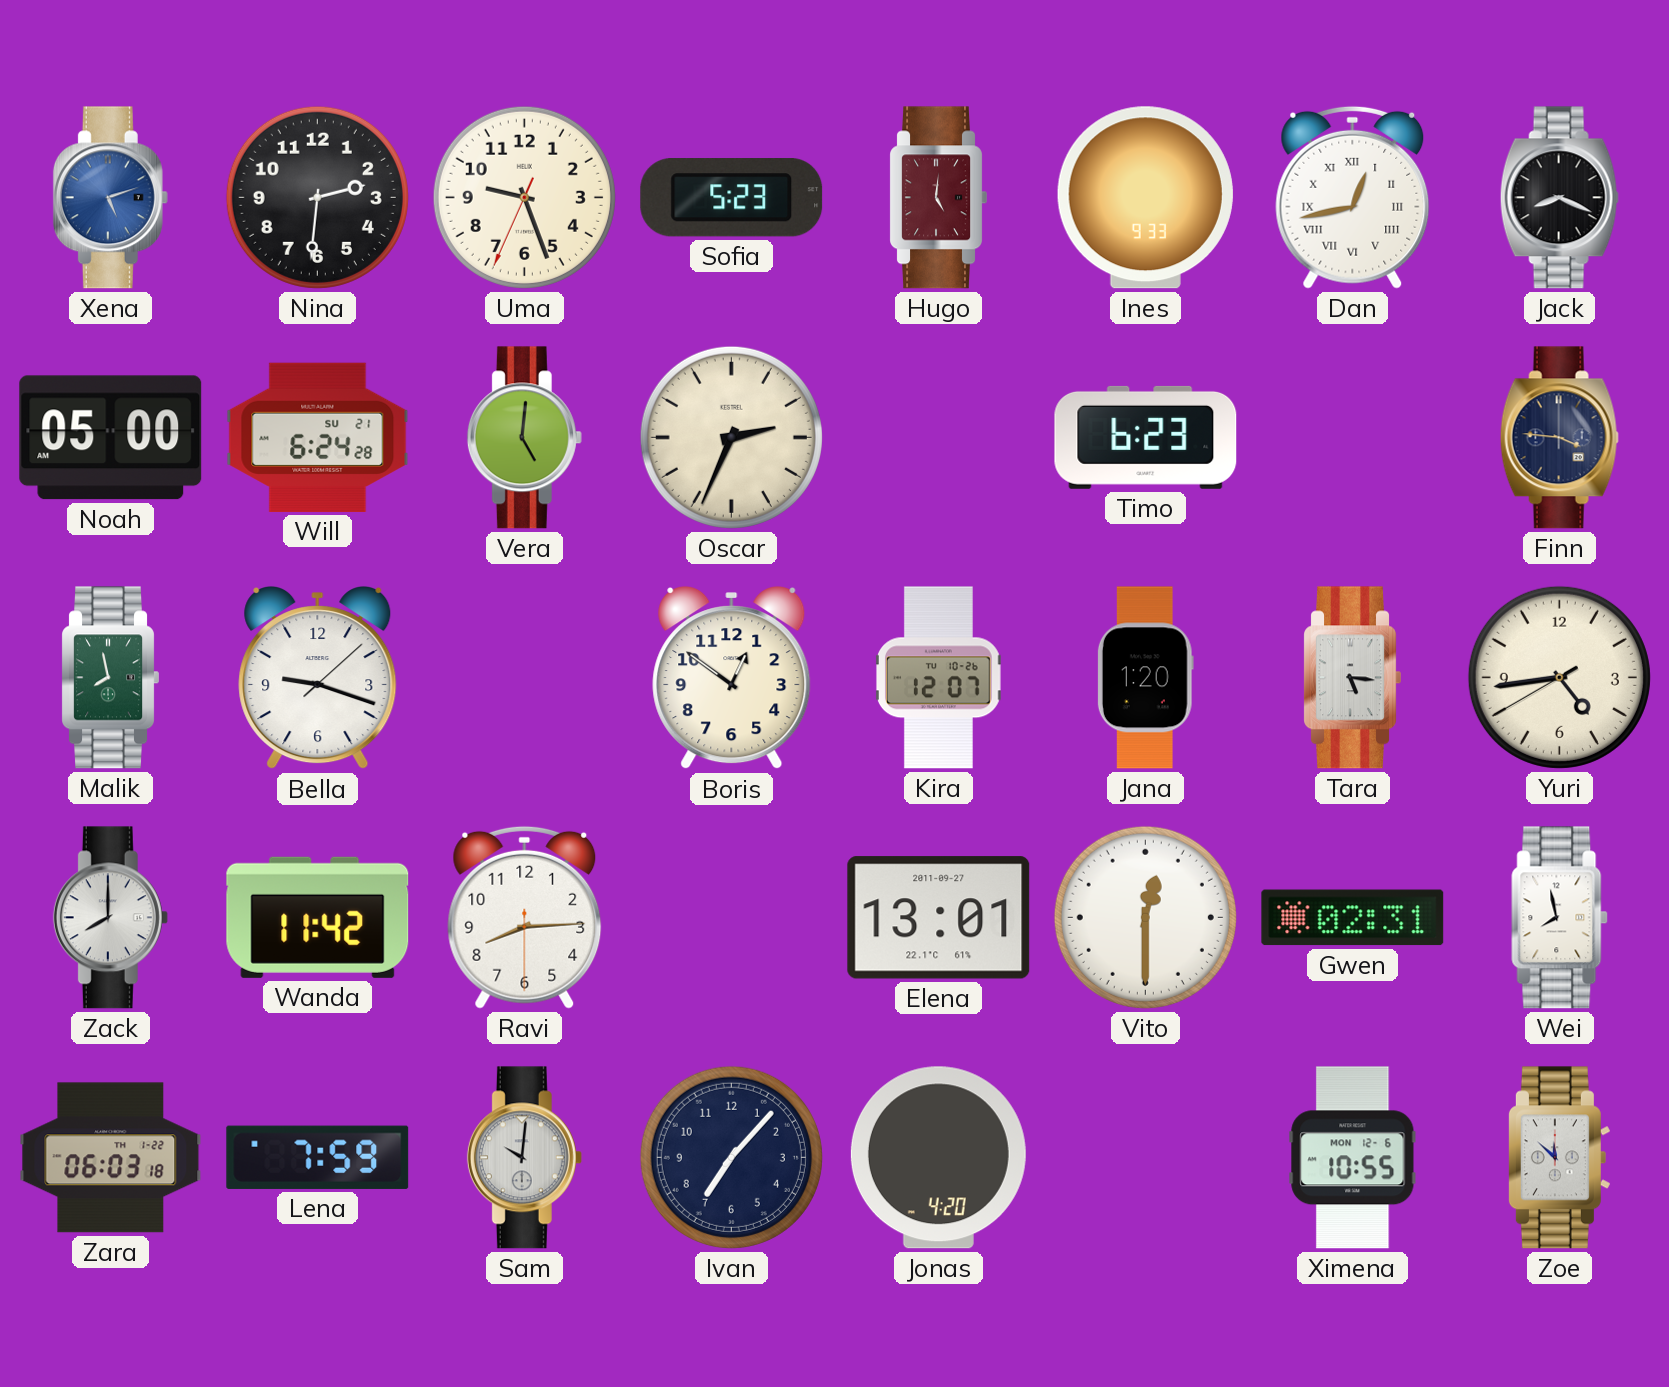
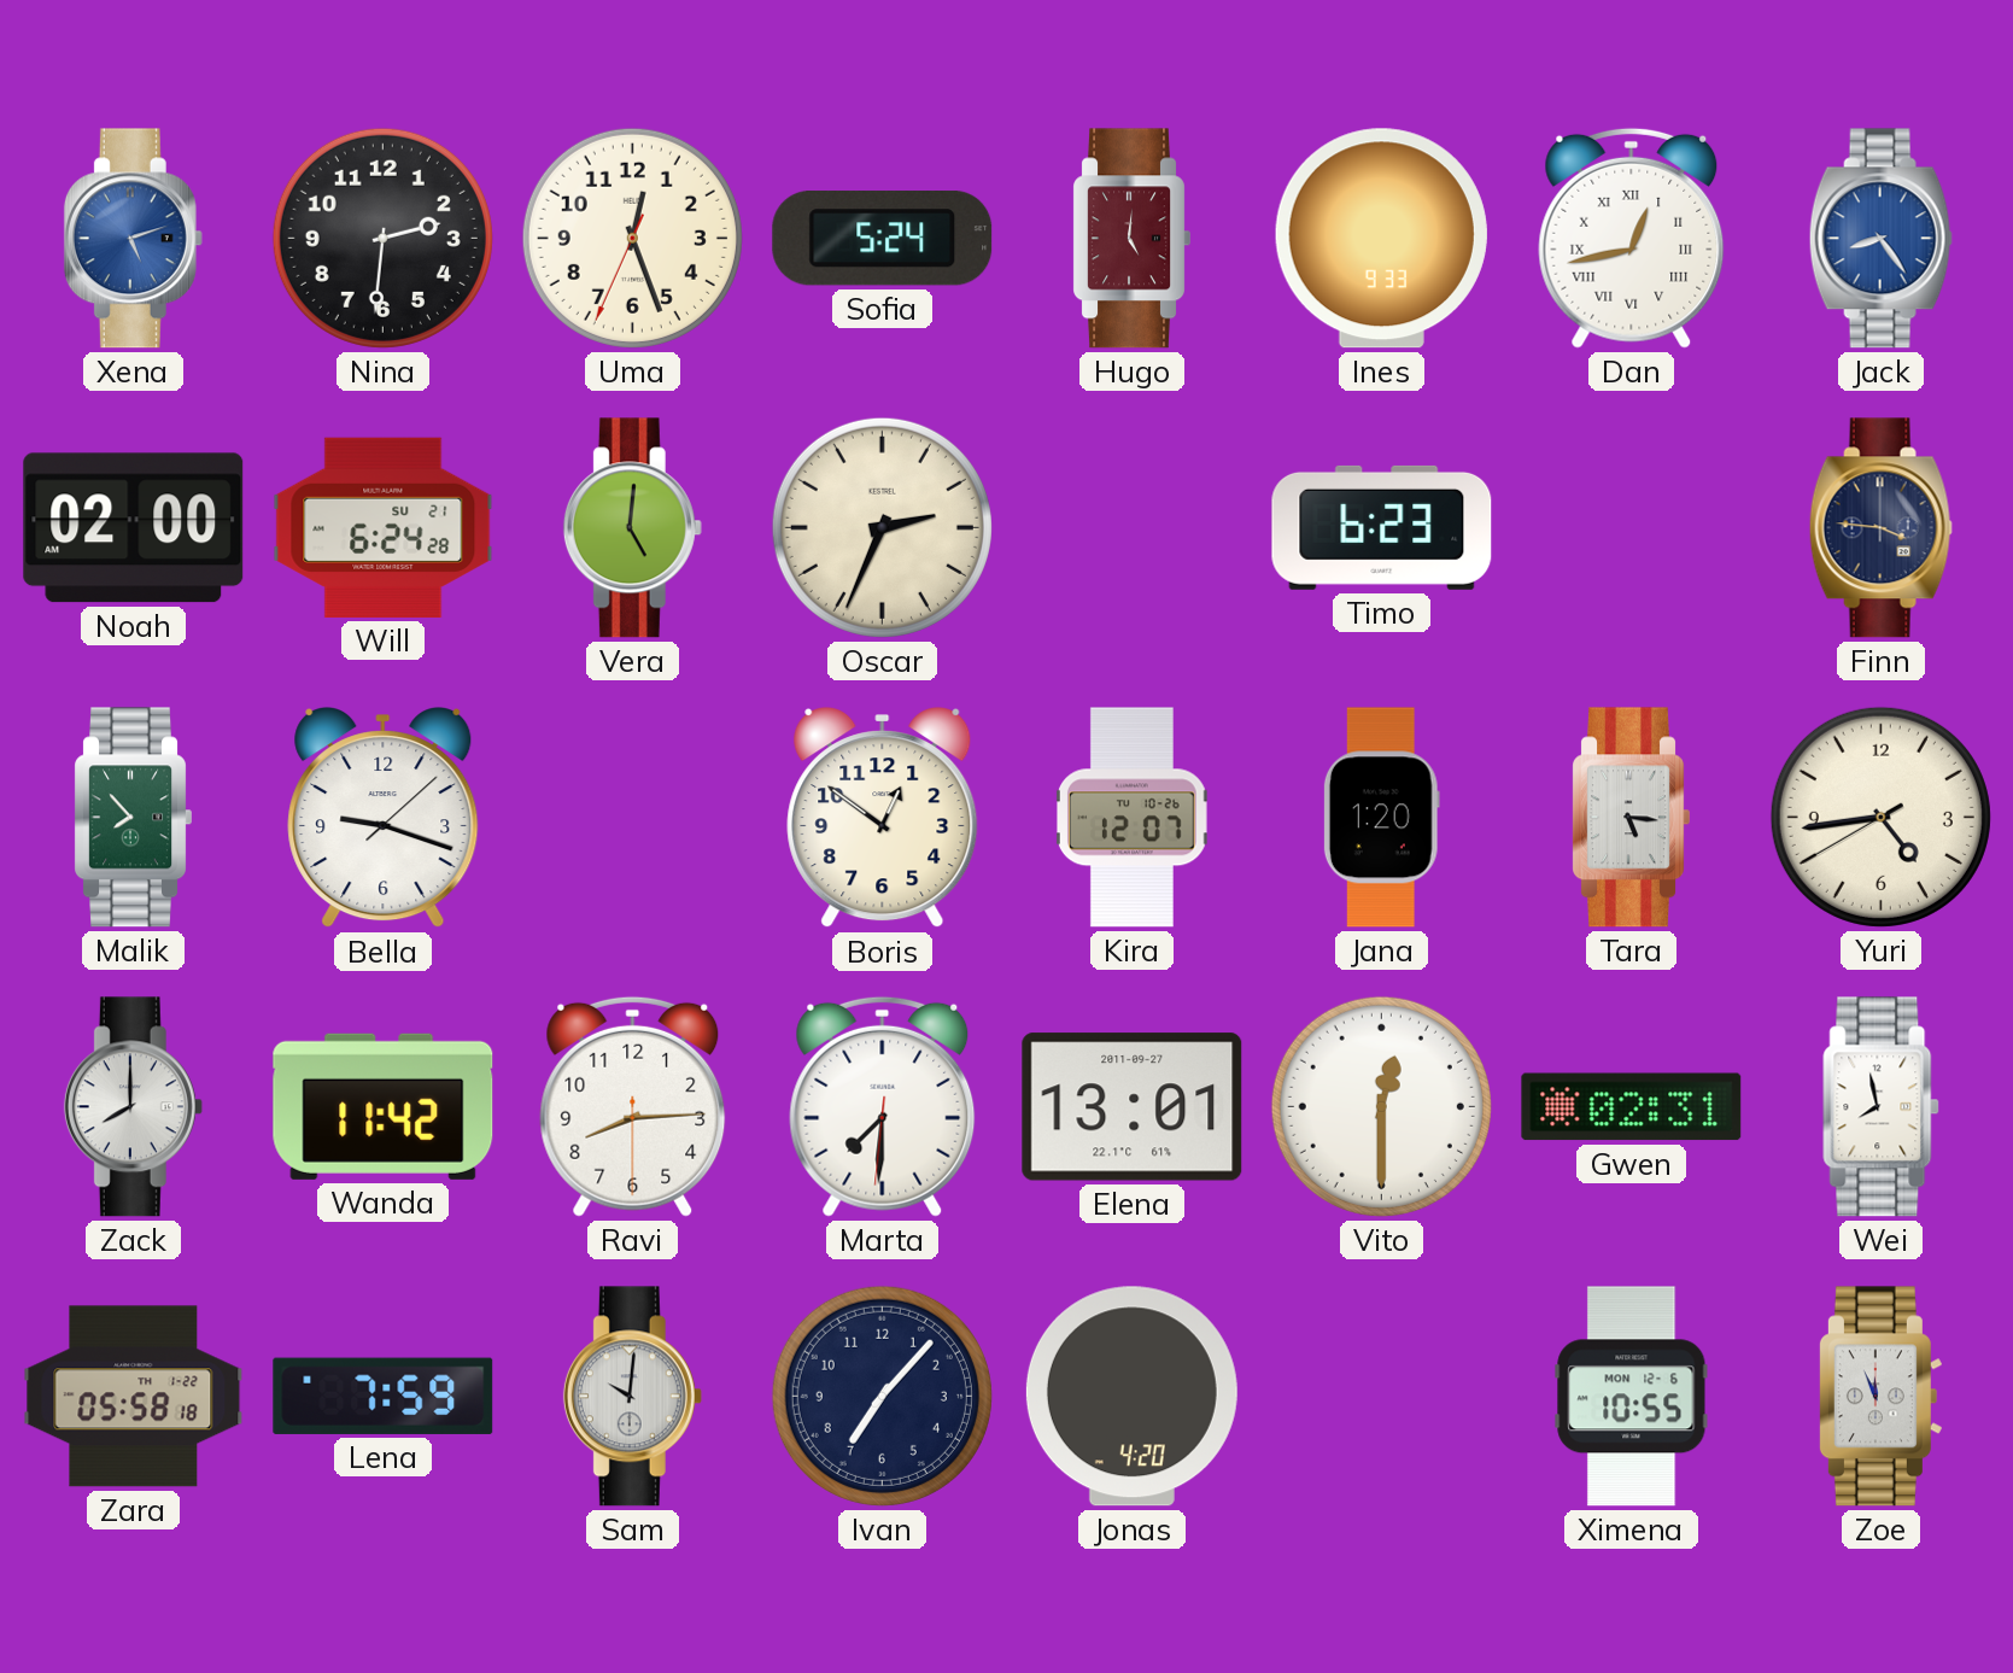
Uma: 9:26 -> 12:26 (632, 238)
Sofia: 5:23 -> 5:24 (883, 239)
Jack: 8:19 -> 8:24 (1880, 239)
Jack dial: black -> blue (1880, 239)
Noah: 05:00 -> 02:00 (134, 528)
Malik: 7:58 -> 7:53 (133, 818)
Marta: none -> 7:30 (883, 1106)
Zara: 06:03 -> 05:58 (134, 1397)
Zoe: 11:52 -> 11:56 (1880, 1397)
